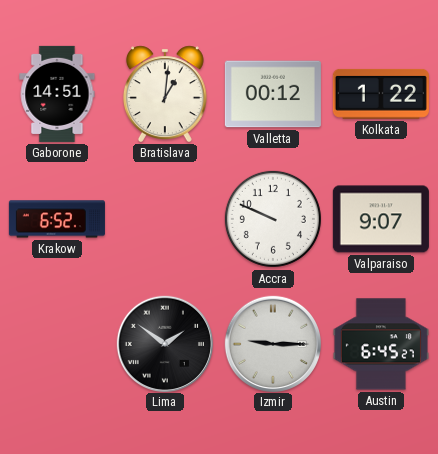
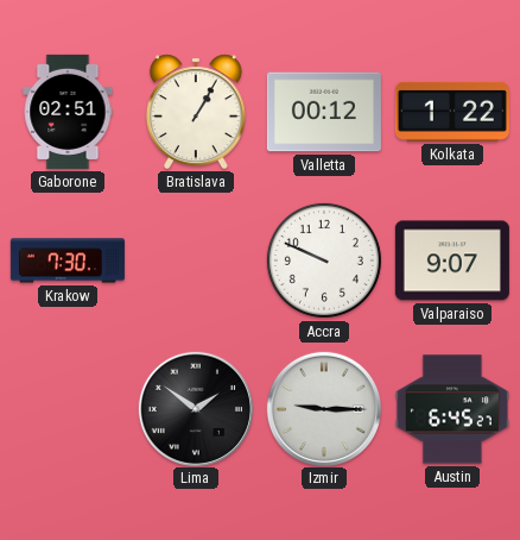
Gaborone: 14:51 -> 02:51 (68, 112)
Bratislava: 1:01 -> 1:05 (196, 112)
Krakow: 6:52 -> 7:30 (68, 260)
